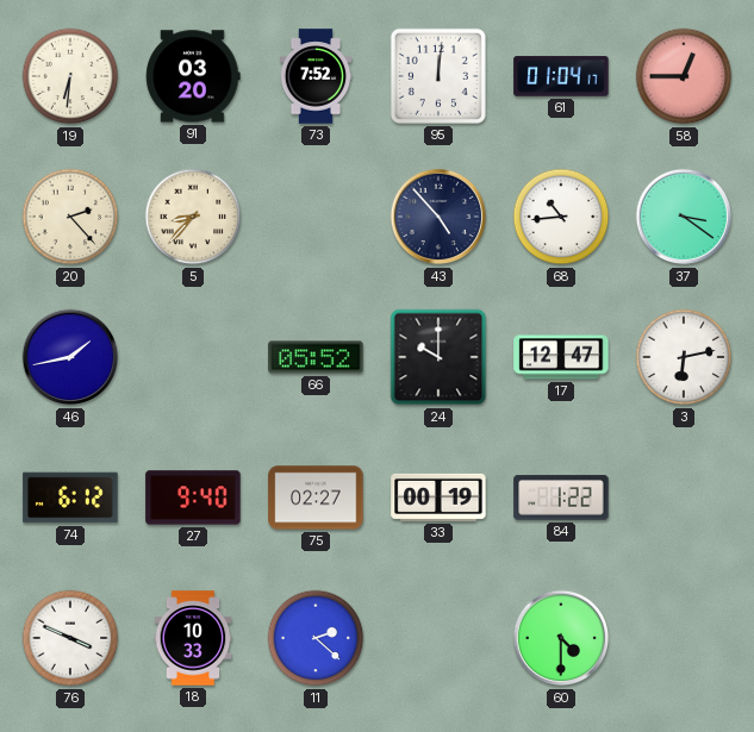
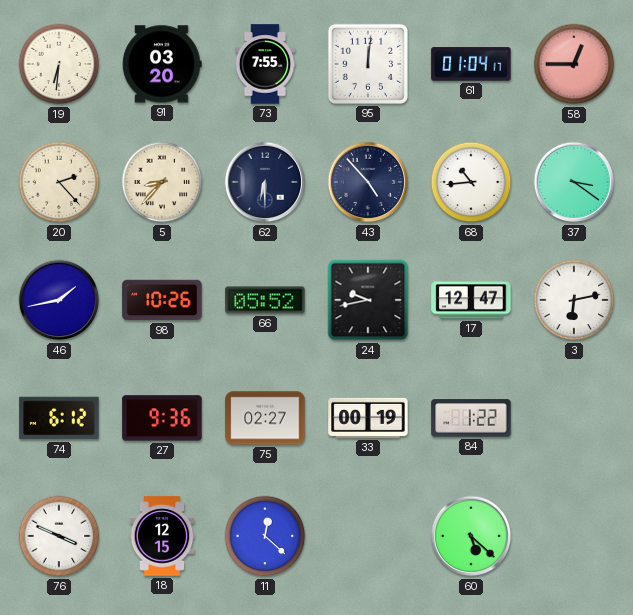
73: 7:52 -> 7:55 (265, 64)
62: none -> 6:30 (265, 182)
98: none -> 10:26 (162, 300)
24: 10:00 -> 9:43 (368, 300)
27: 9:40 -> 9:36 (162, 418)
18: 10:33 -> 12:15 (162, 536)
11: 2:22 -> 12:22 (265, 536)
60: 4:30 -> 5:22 (471, 536)
